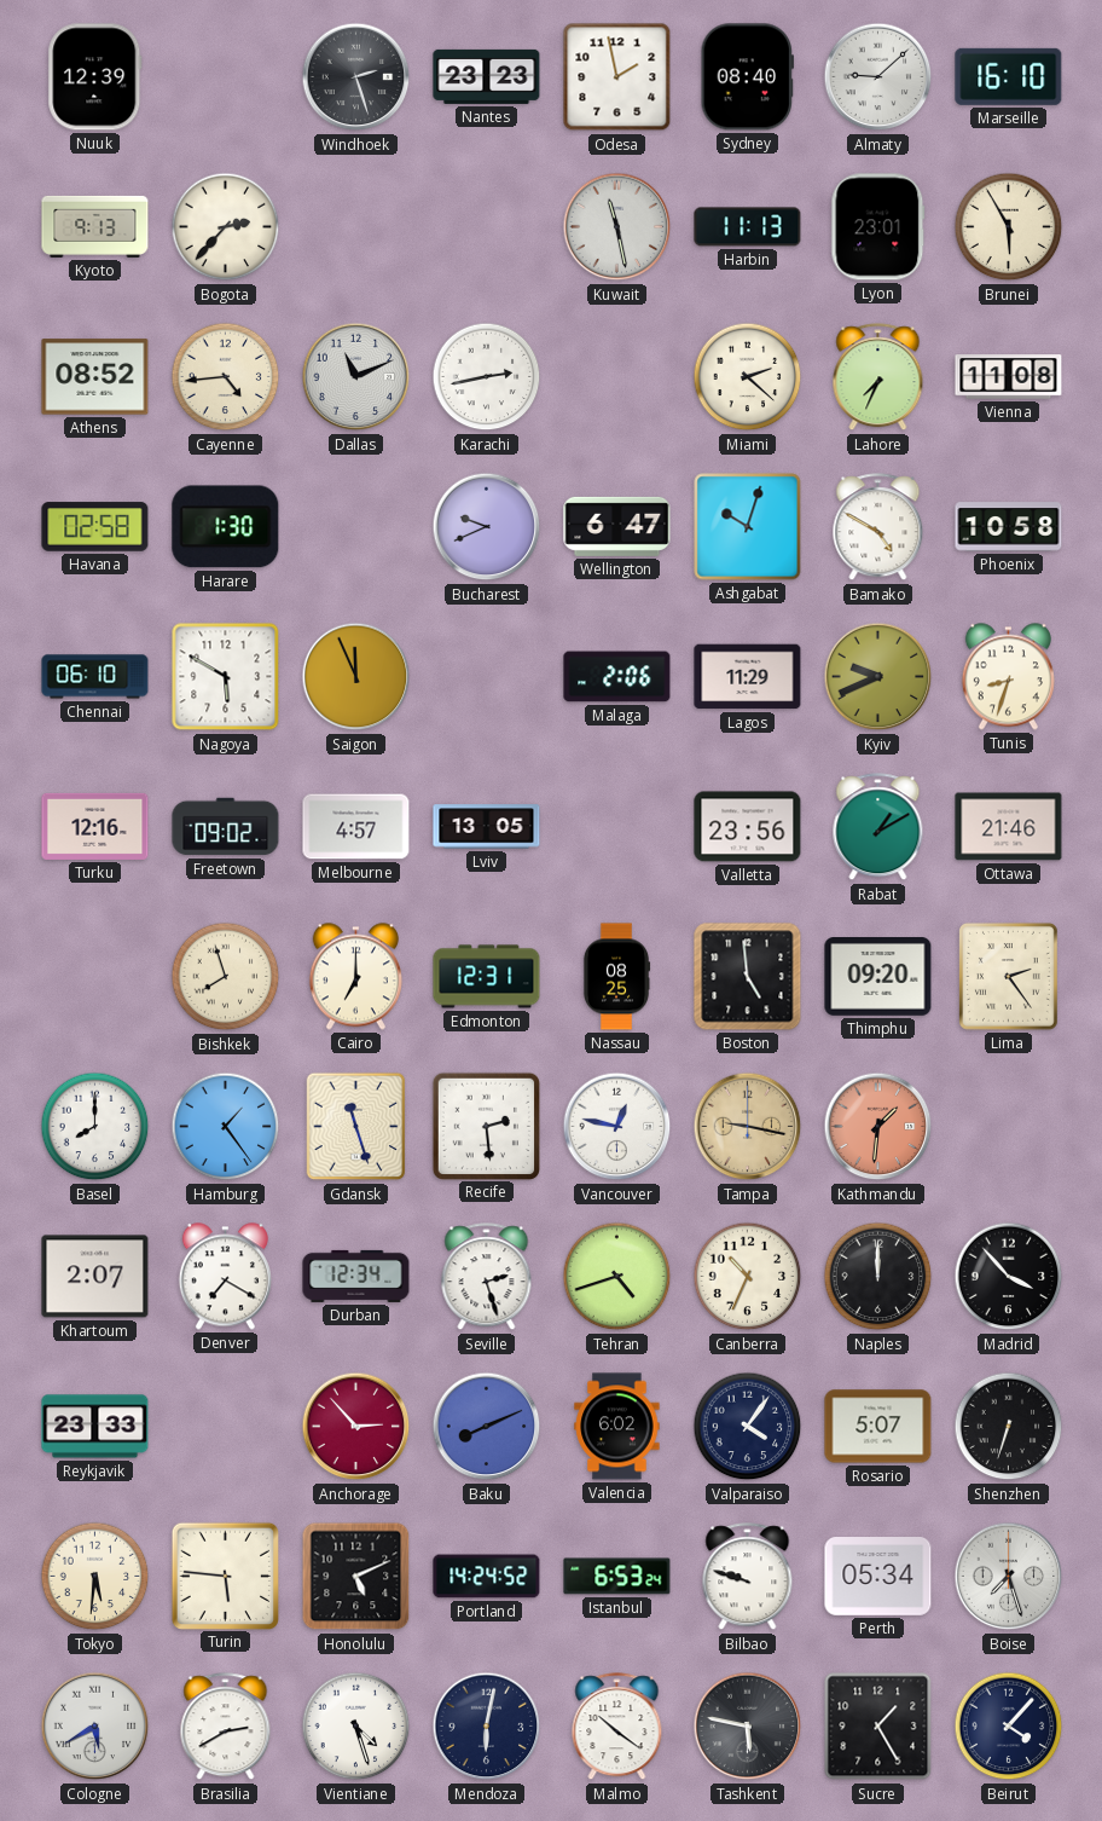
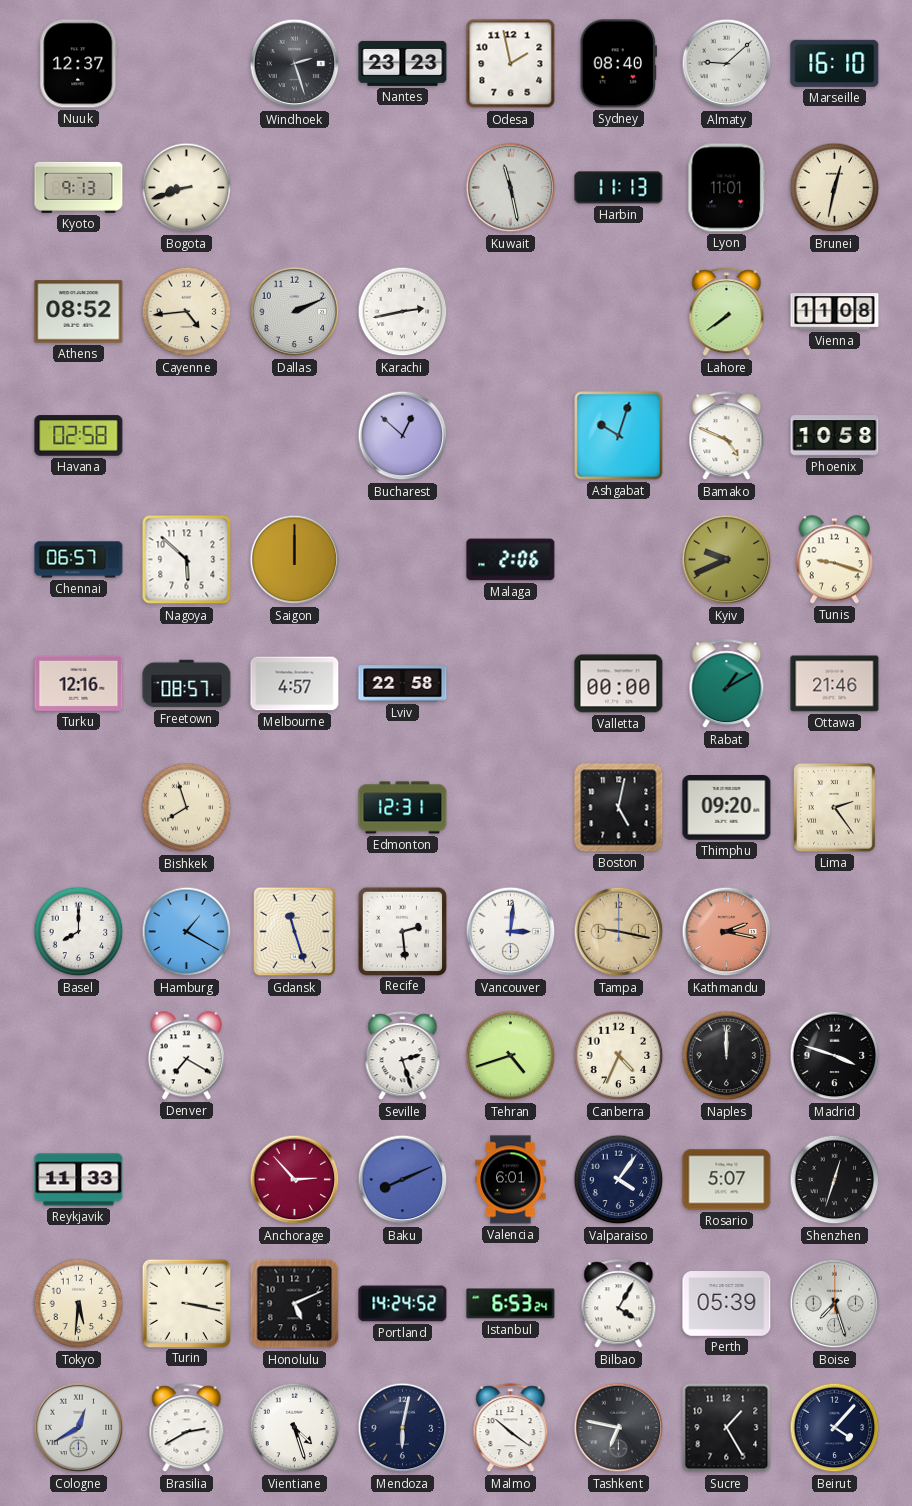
Nuuk: 12:39 -> 12:37 (79, 64)
Bogota: 2:37 -> 8:42 (187, 188)
Lyon: 23:01 -> 11:01 (727, 188)
Brunei: 5:55 -> 12:32 (835, 188)
Dallas: 11:11 -> 2:11 (295, 312)
Miami: 2:22 -> none (748, 377)
Lahore: 7:34 -> 7:39 (727, 312)
Harare: 1:30 -> none (226, 527)
Bucharest: 9:41 -> 12:52 (403, 436)
Wellington: 6:47 -> none (617, 526)
Bamako: 4:50 -> 4:49 (727, 436)
Chennai: 06:10 -> 06:57 (79, 560)
Nagoya: 5:50 -> 5:52 (187, 560)
Saigon: 11:56 -> 12:00 (295, 560)
Lagos: 11:29 -> none (748, 677)
Tunis: 8:33 -> 9:18 (834, 560)
Freetown: 09:02 -> 08:57 (187, 684)
Lviv: 13:05 -> 22:58 (403, 684)
Valletta: 23:56 -> 00:00 (619, 684)
Cairo: 7:00 -> none (355, 977)
Nassau: 08:25 -> none (616, 977)
Boston: 4:59 -> 5:02 (619, 808)
Hamburg: 1:24 -> 1:20 (187, 932)
Vancouver: 12:47 -> 3:01 (511, 932)
Kathmandu: 1:31 -> 2:17 (727, 932)
Khartoum: 2:07 -> none (95, 1277)
Durban: 12:34 -> none (356, 1276)
Canberra: 10:34 -> 4:34 (619, 1056)
Madrid: 3:53 -> 3:48 (835, 1056)
Reykjavik: 23:33 -> 11:33 (79, 1180)
Valencia: 6:02 -> 6:01 (511, 1180)
Shenzhen: 6:33 -> 12:33 (835, 1180)
Turin: 5:46 -> 3:17 (186, 1303)
Bilbao: 9:48 -> 4:05 (619, 1304)
Perth: 05:34 -> 05:39 (727, 1304)
Cologne: 5:40 -> 12:40 (79, 1428)
Tashkent: 5:47 -> 6:47 (619, 1428)
